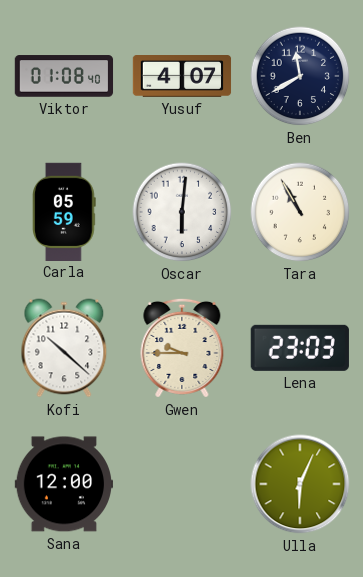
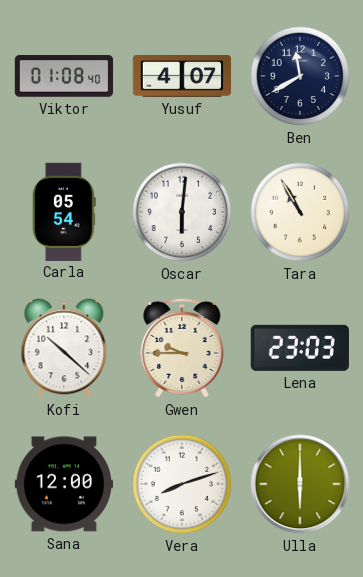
Carla: 05:59 -> 05:54 (65, 211)
Vera: none -> 8:12 (182, 484)
Ulla: 6:04 -> 6:00 (300, 484)
